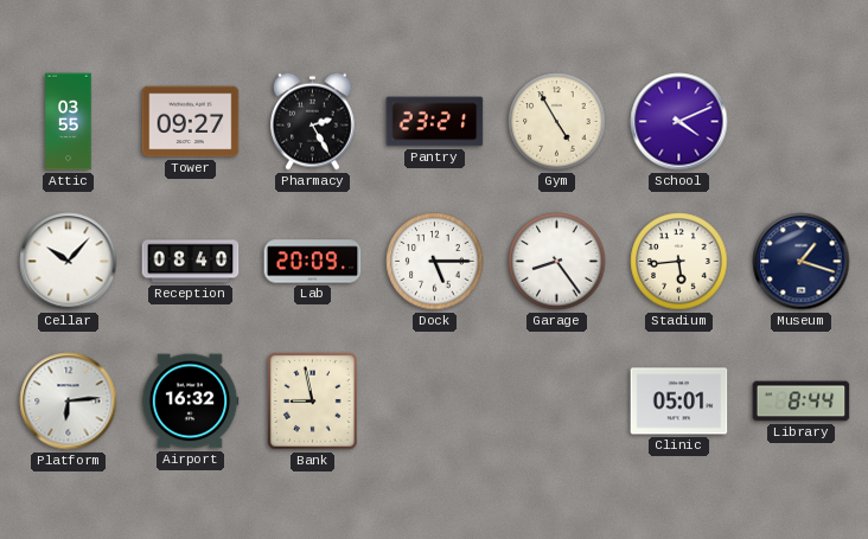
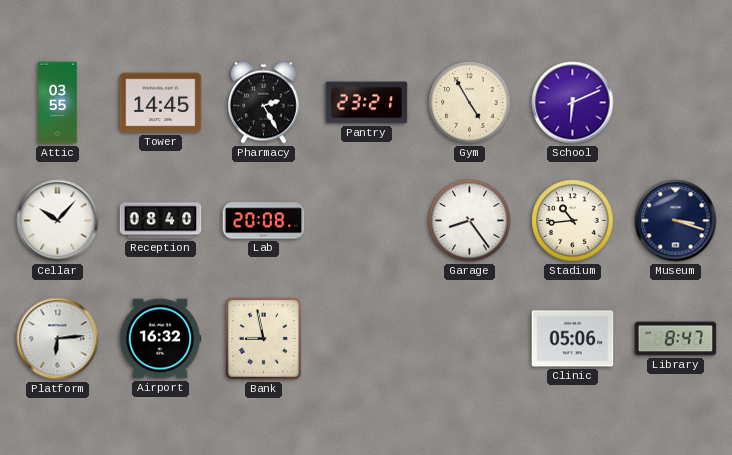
Tower: 09:27 -> 14:45 (161, 103)
School: 4:11 -> 6:11 (573, 103)
Lab: 20:09 -> 20:08 (264, 221)
Dock: 5:15 -> none (435, 262)
Stadium: 5:44 -> 10:44 (573, 221)
Museum: 1:18 -> 3:18 (676, 221)
Clinic: 05:01 -> 05:06 (573, 339)
Library: 8:44 -> 8:47 (676, 339)
